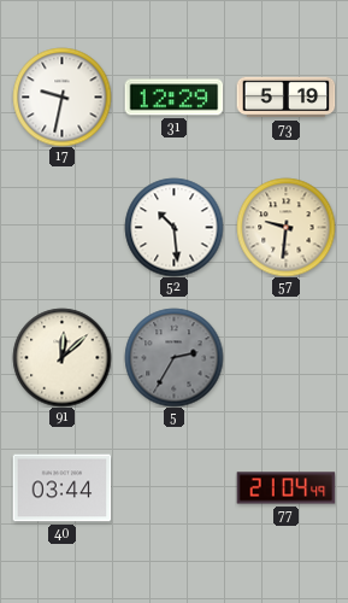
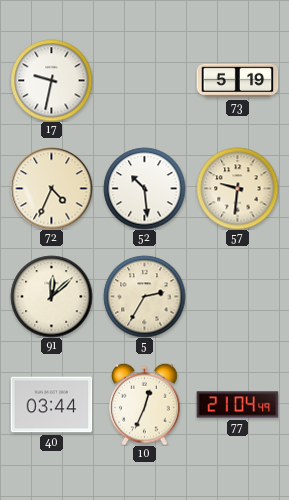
31: 12:29 -> none (173, 98)
72: none -> 4:34 (51, 188)
5 dial: grey -> cream (144, 296)
10: none -> 12:34 (145, 404)
